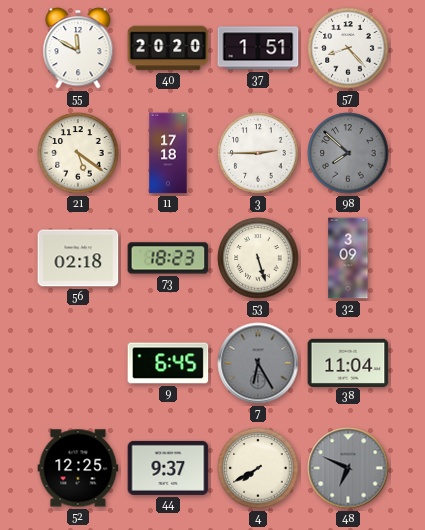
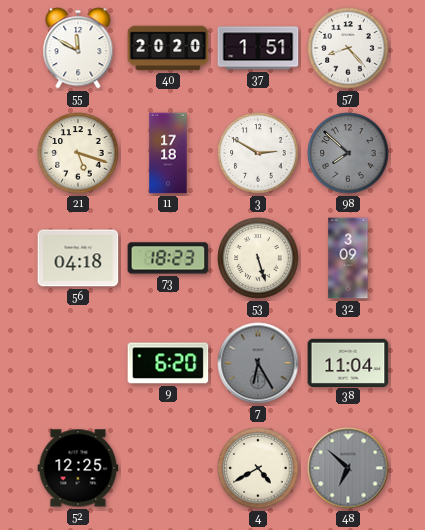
21: 5:21 -> 5:18 (78, 153)
3: 2:45 -> 2:50 (258, 153)
56: 02:18 -> 04:18 (78, 258)
9: 6:45 -> 6:20 (168, 363)
44: 9:37 -> none (168, 468)
4: 7:40 -> 4:40 (258, 468)
48: 6:49 -> 6:52 (348, 468)
